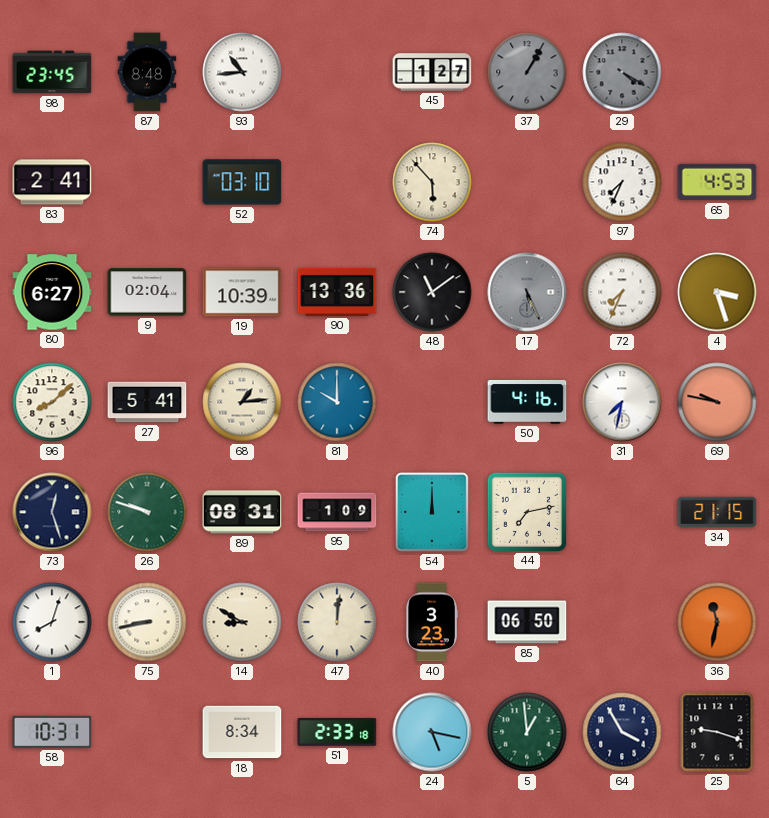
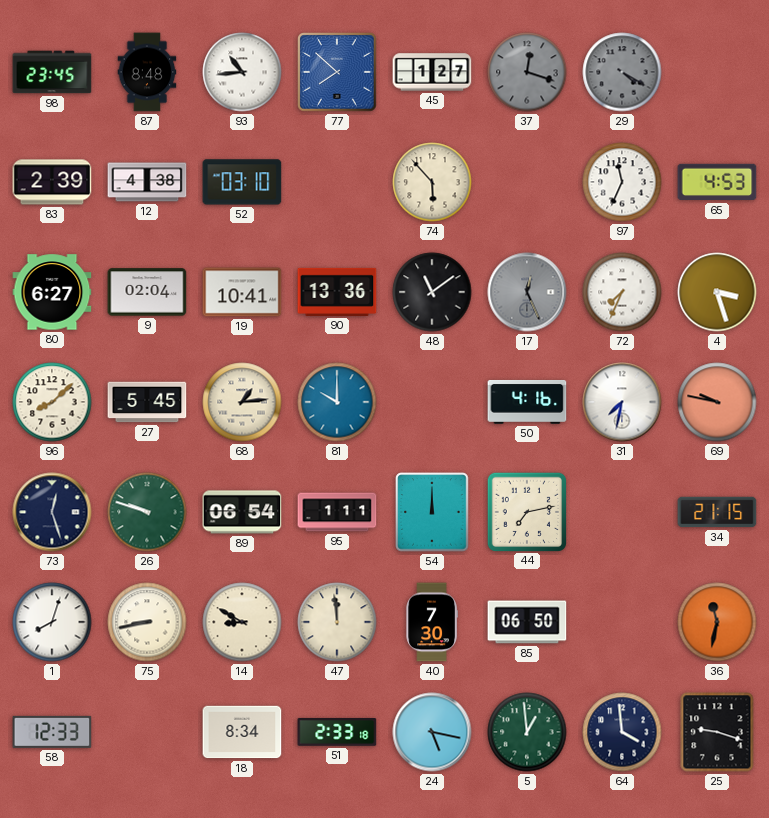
77: none -> 7:52 (337, 72)
37: 1:05 -> 12:18 (527, 72)
83: 2:41 -> 2:39 (52, 182)
12: none -> 4:38 (147, 182)
97: 7:34 -> 11:34 (622, 182)
19: 10:39 -> 10:41 (242, 292)
17: 5:26 -> 12:26 (527, 292)
27: 5:41 -> 5:45 (147, 402)
89: 08:31 -> 06:54 (242, 512)
95: 1:09 -> 1:11 (337, 512)
47: 12:01 -> 11:59 (337, 622)
40: 3:23 -> 7:30 (432, 622)
58: 10:31 -> 12:33 (52, 732)
64: 3:55 -> 3:59 (622, 732)
